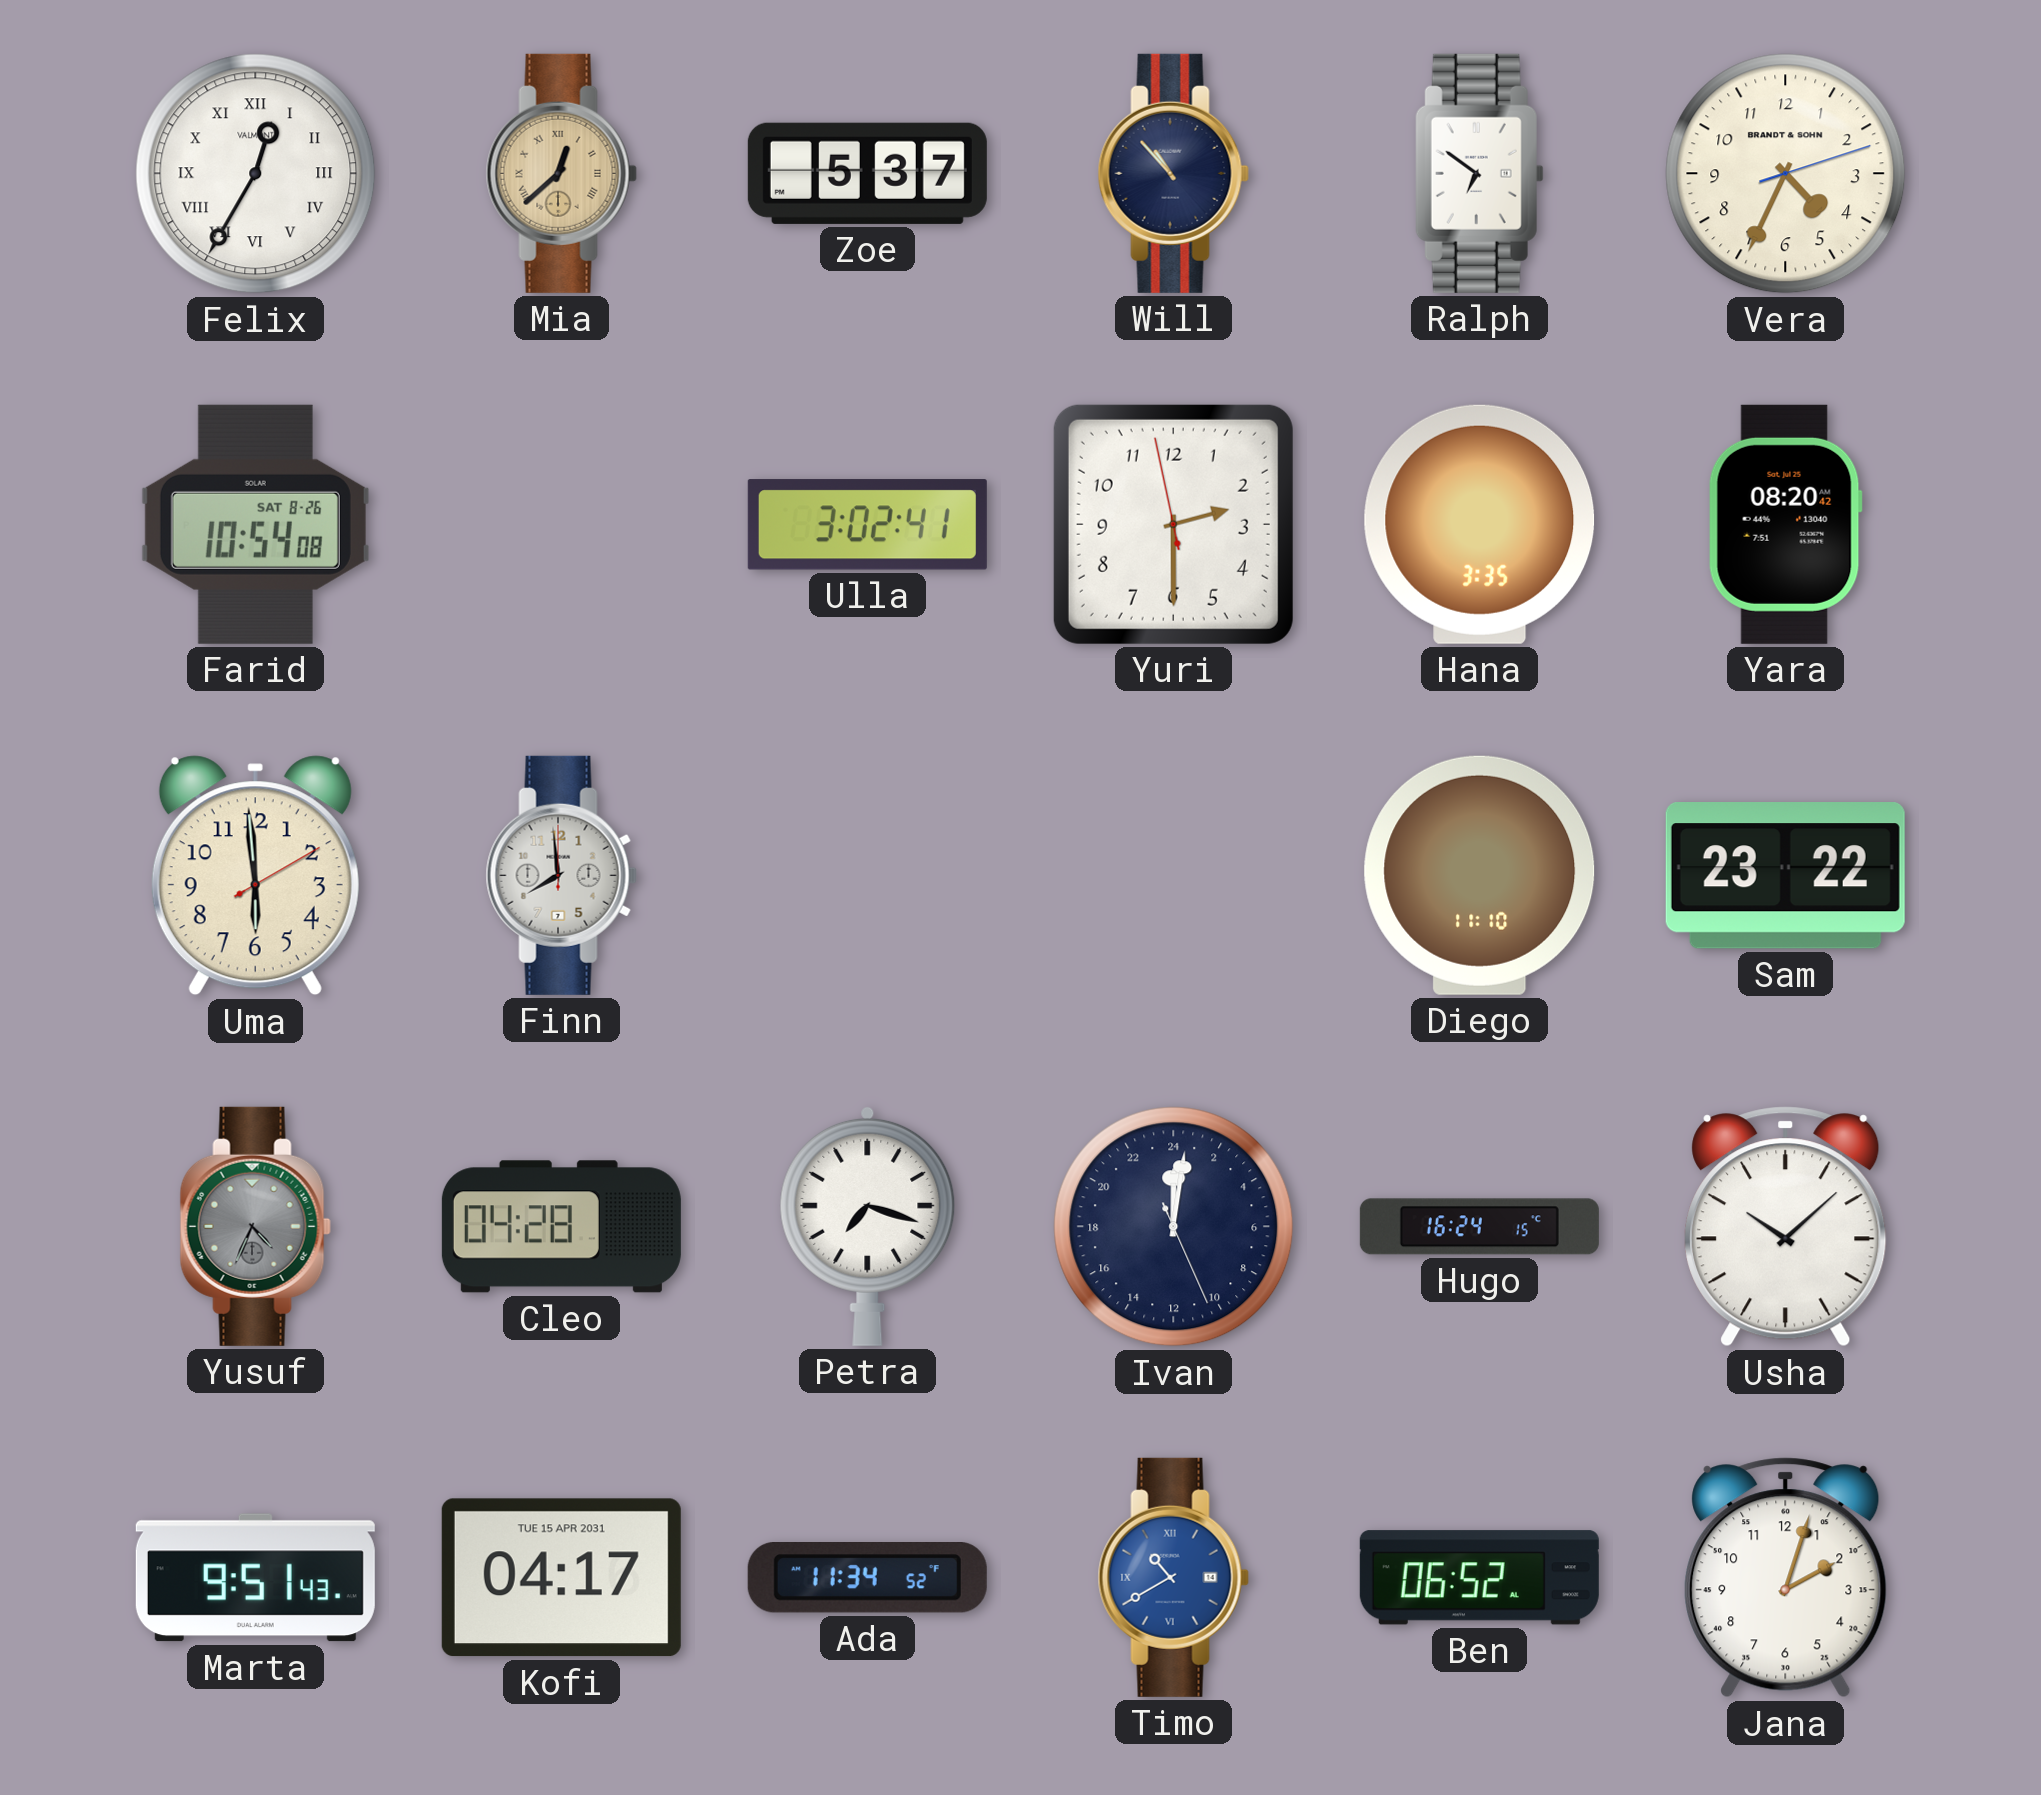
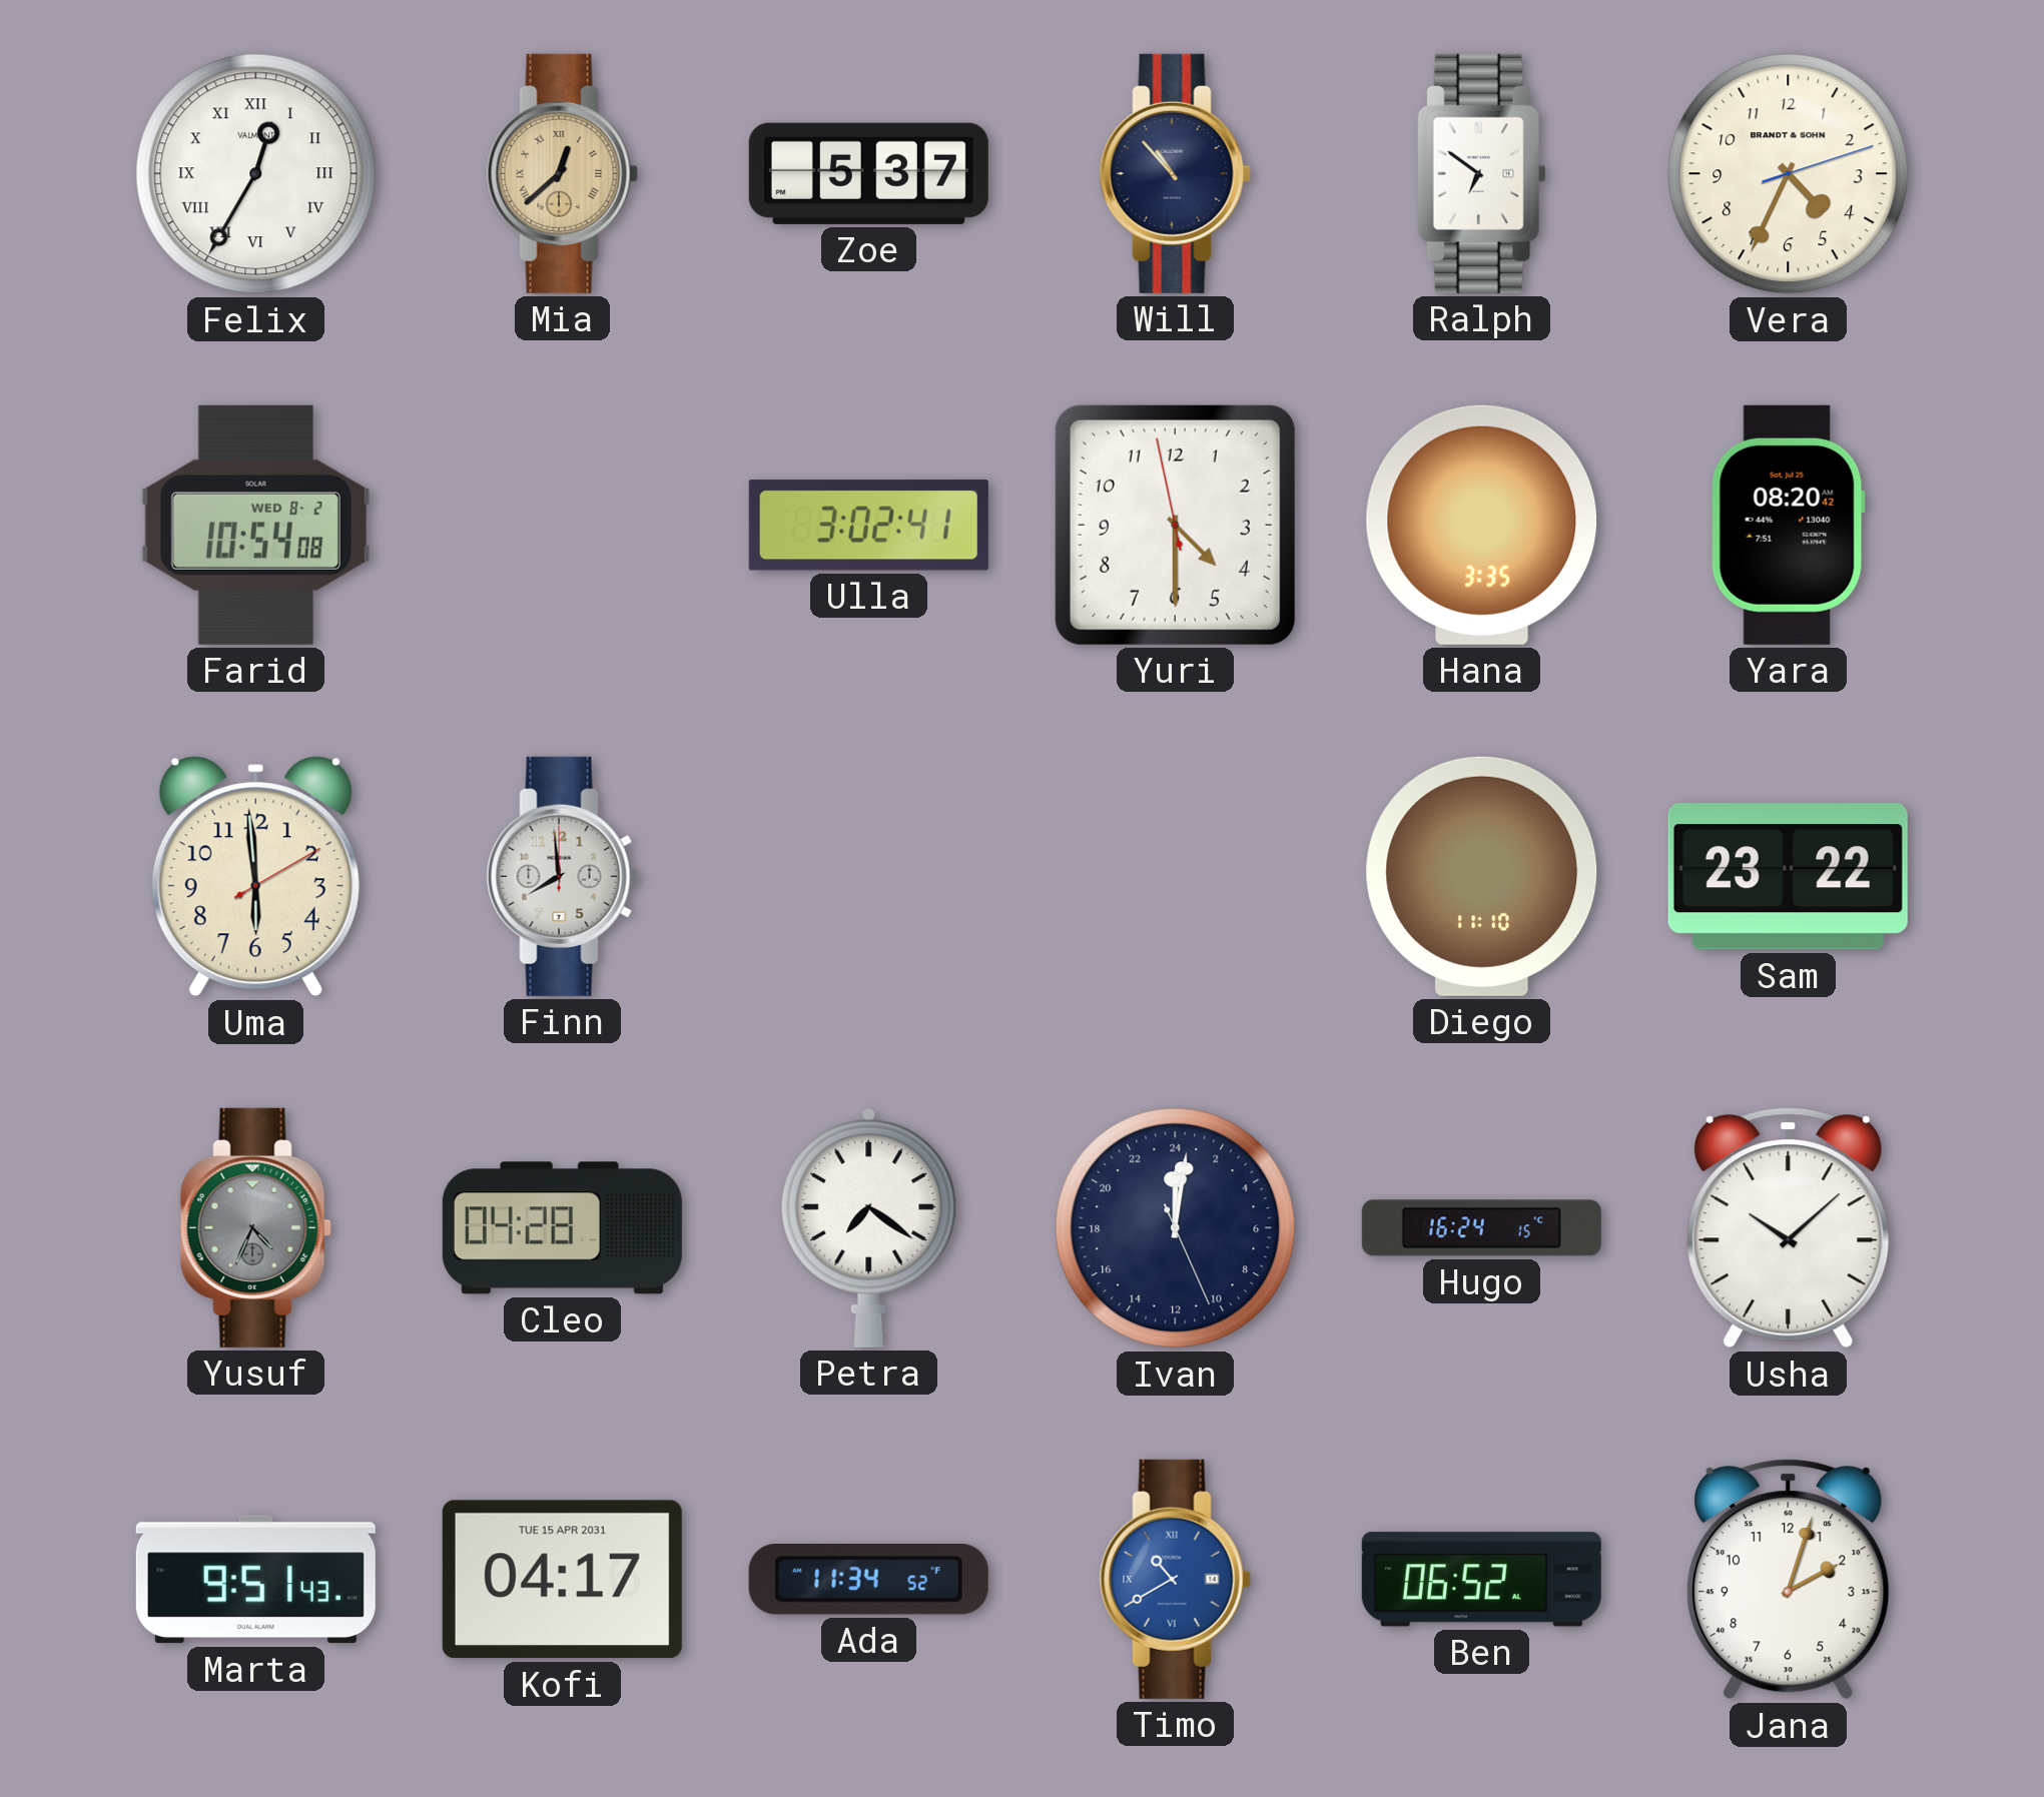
Farid date: SAT 8-26 -> WED 8-2 (255, 525)
Yuri: 2:29 -> 4:29 (1175, 525)
Petra: 7:18 -> 7:21 (869, 1227)
